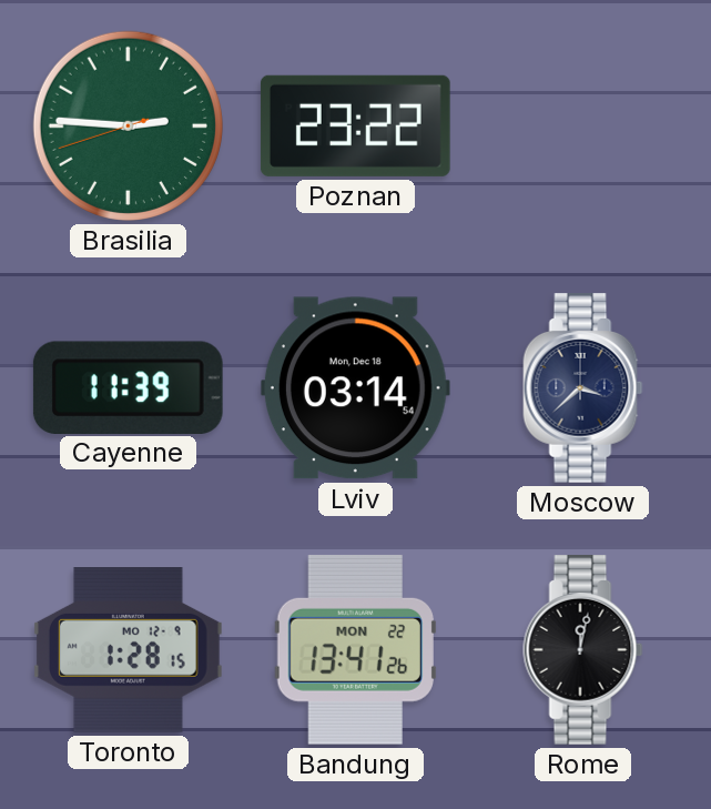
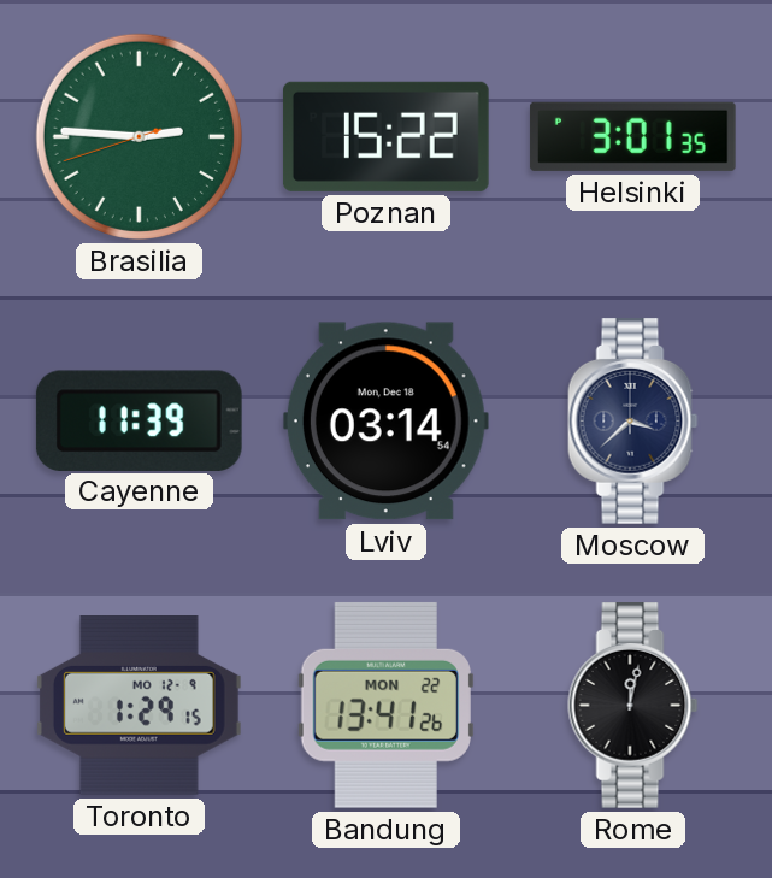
Poznan: 23:22 -> 15:22 (385, 136)
Helsinki: none -> 3:01 (632, 136)
Toronto: 1:28 -> 1:29 (139, 706)
